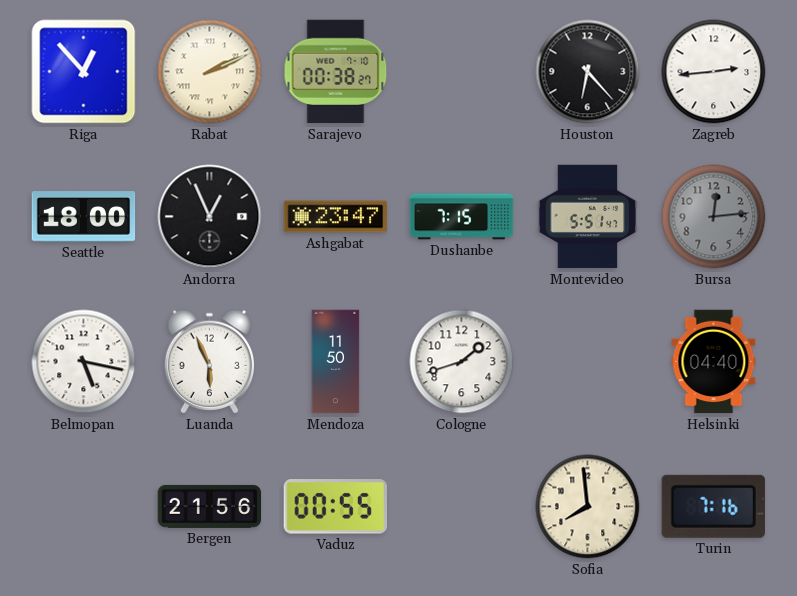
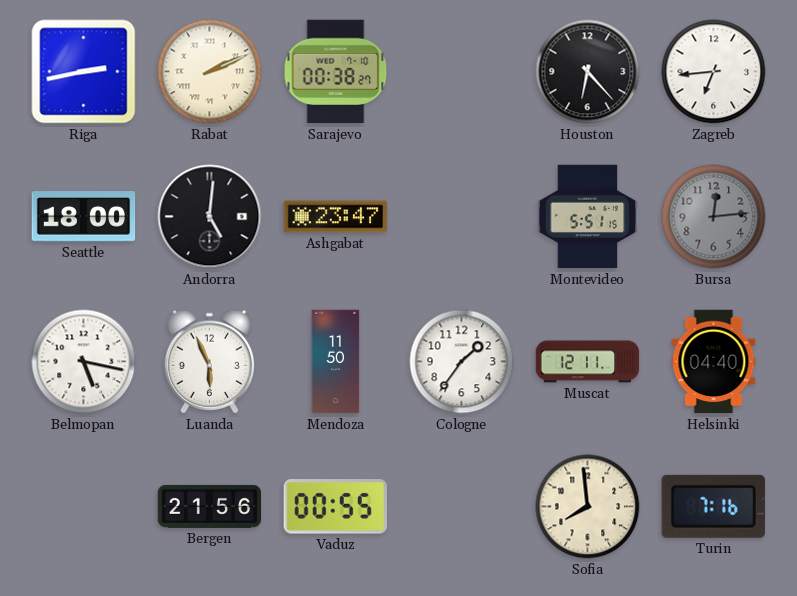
Riga: 12:53 -> 2:43 (84, 72)
Zagreb: 2:44 -> 6:44 (714, 72)
Andorra: 12:56 -> 5:01 (210, 217)
Dushanbe: 7:15 -> none (462, 217)
Montevideo: 5:51:47 -> 5:51:15 (588, 217)
Cologne: 1:42 -> 1:36 (462, 362)
Muscat: none -> 12:11 (588, 362)
